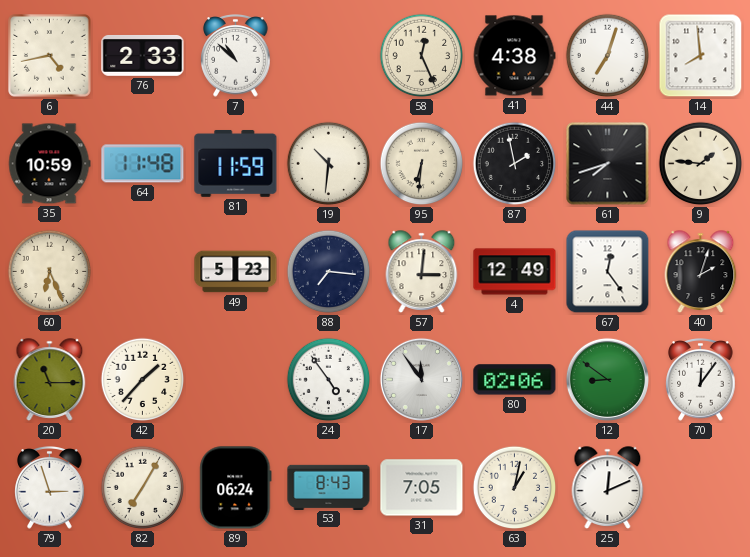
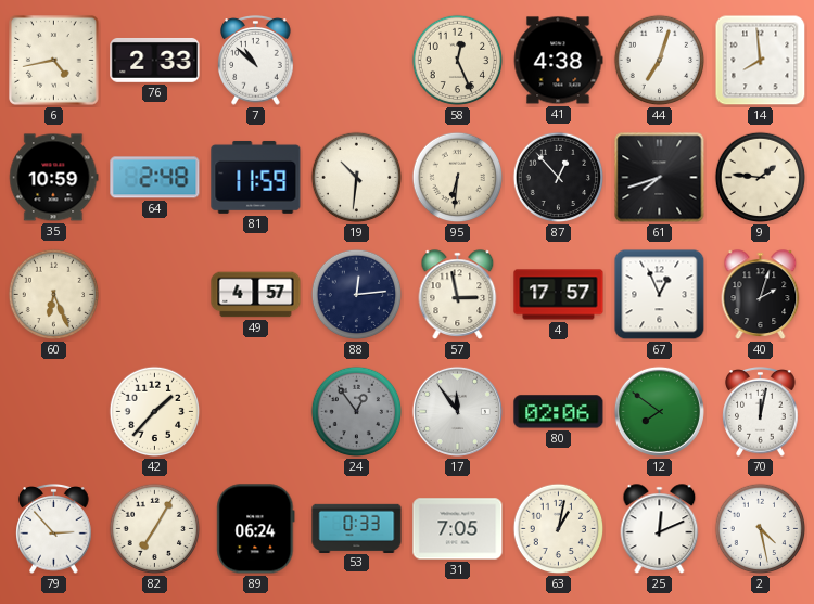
64: 11:48 -> 2:48 (155, 178)
87: 1:58 -> 12:53 (559, 178)
49: 5:23 -> 4:57 (256, 295)
88: 7:16 -> 12:14 (357, 295)
57: 3:01 -> 2:58 (458, 295)
4: 12:49 -> 17:57 (559, 295)
67: 12:24 -> 12:56 (660, 295)
20: 11:15 -> none (50, 380)
24: 4:54 -> 12:54 (357, 412)
24 dial: white -> grey (357, 412)
12: 8:51 -> 7:51 (659, 411)
70: 12:06 -> 12:02 (761, 412)
79: 2:57 -> 2:53 (54, 529)
53: 8:43 -> 0:33 (357, 528)
2: none -> 4:28 (761, 529)
